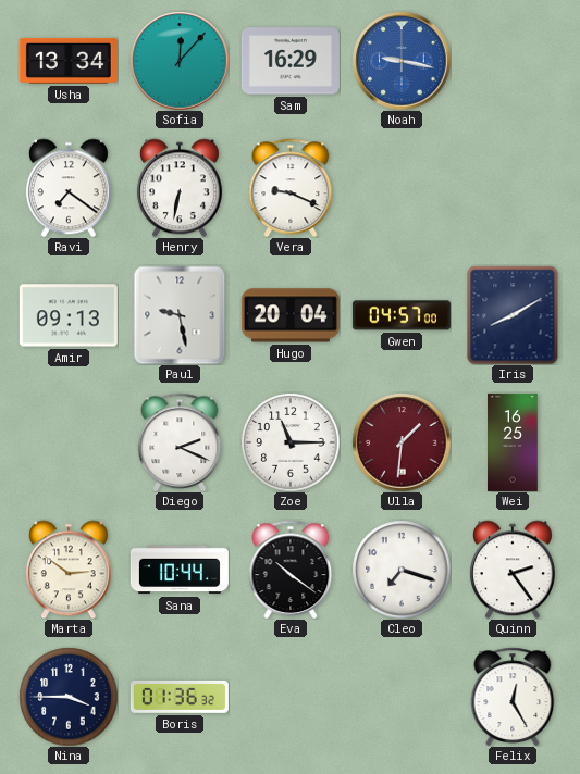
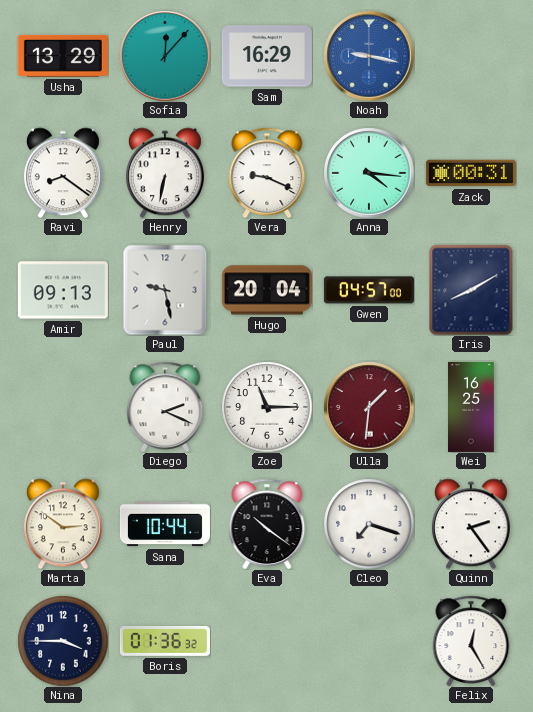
Usha: 13:34 -> 13:29 (63, 56)
Ravi: 7:21 -> 8:21 (63, 173)
Anna: none -> 4:16 (369, 173)
Zack: none -> 00:31 (471, 173)
